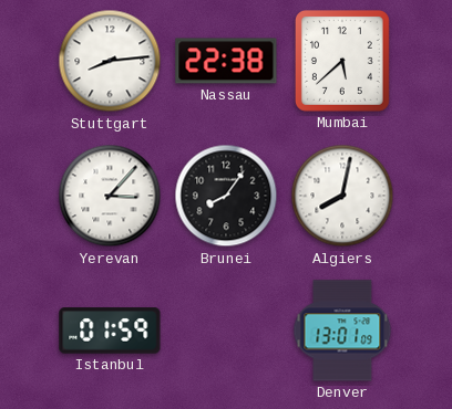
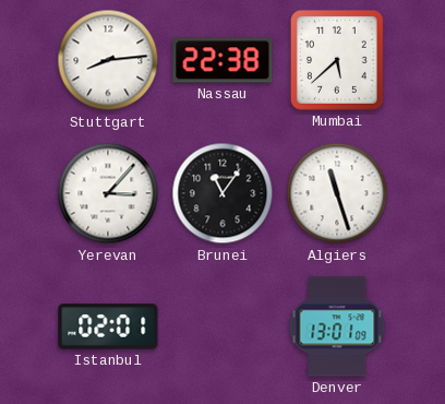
Brunei: 8:06 -> 11:06 (222, 193)
Algiers: 8:02 -> 11:27 (337, 193)
Istanbul: 01:59 -> 02:01 (108, 326)
